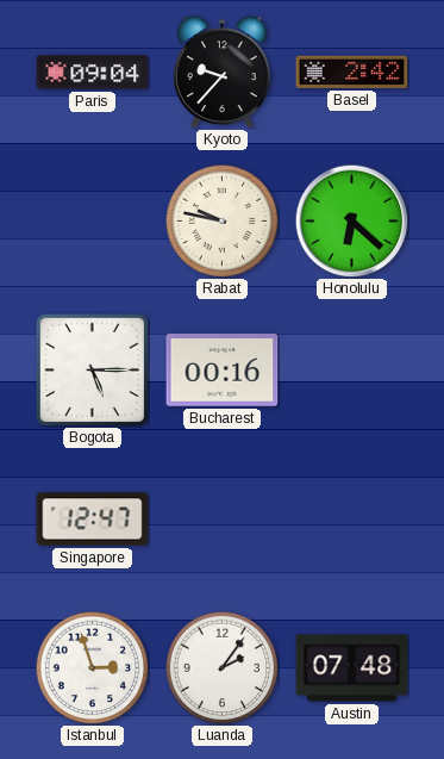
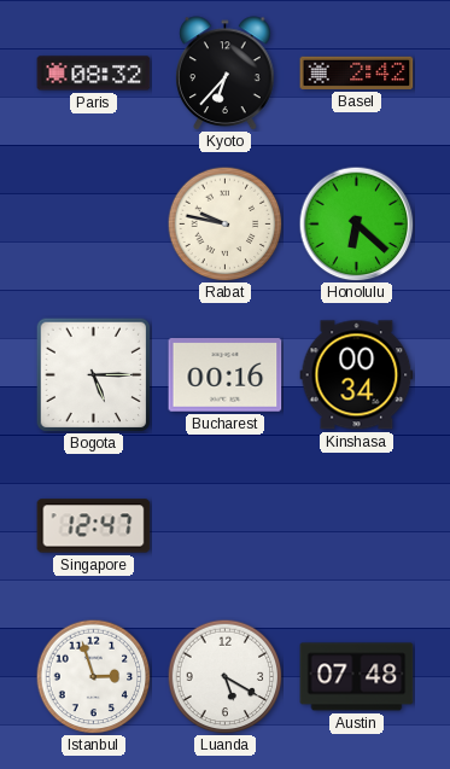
Paris: 09:04 -> 08:32 (94, 74)
Kyoto: 9:37 -> 6:37 (226, 74)
Kinshasa: none -> 00:34 (357, 375)
Luanda: 2:06 -> 5:20 (224, 676)
